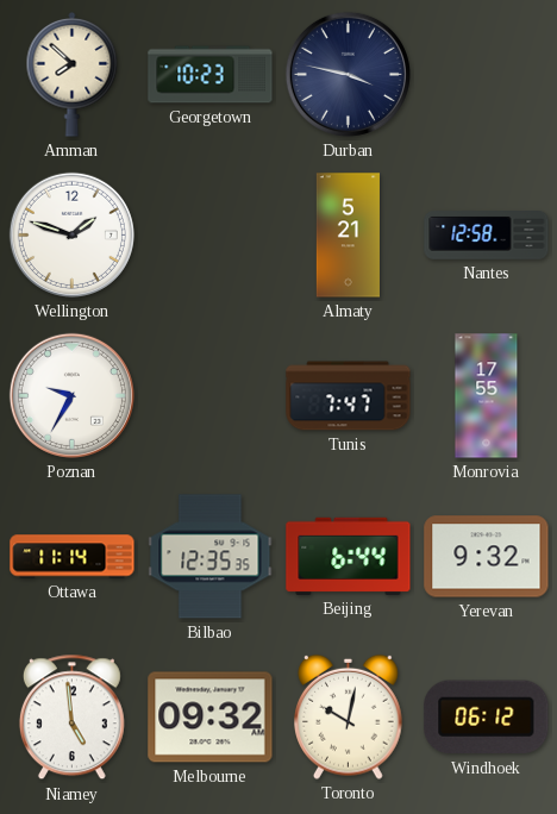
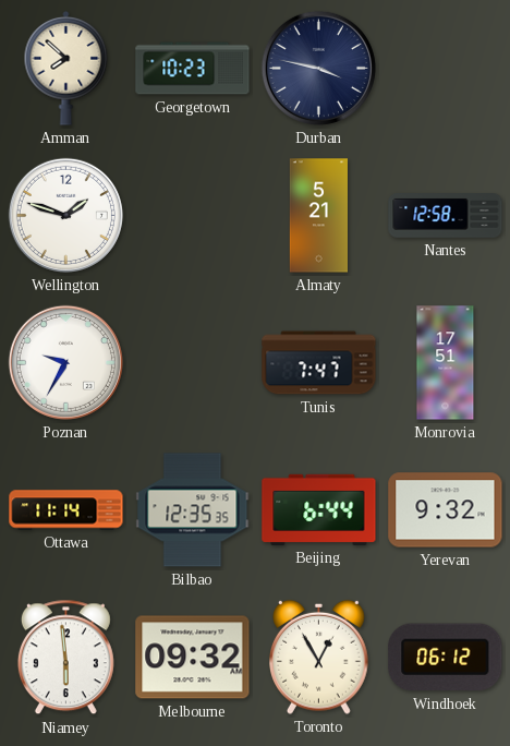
Monrovia: 17:55 -> 17:51 (446, 363)
Niamey: 4:59 -> 5:59 (65, 658)
Toronto: 10:02 -> 12:55 (319, 657)
